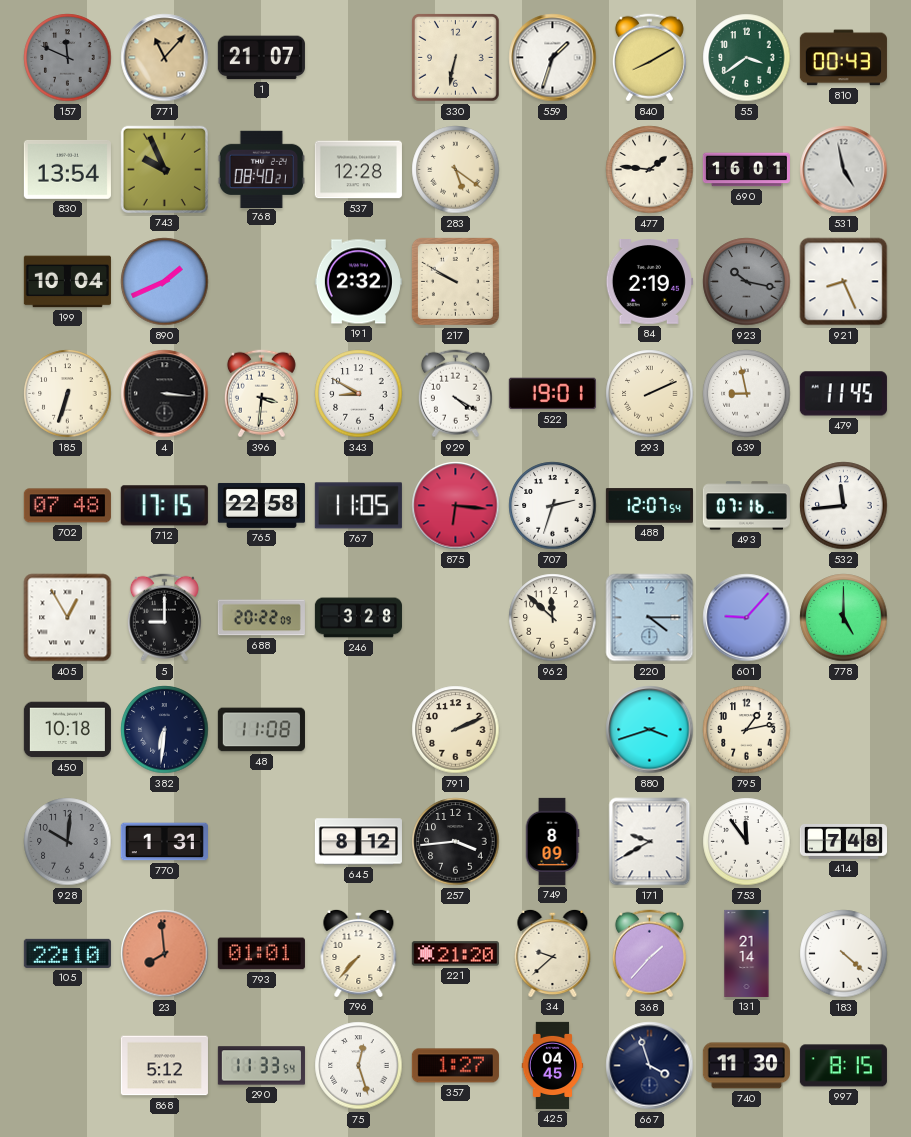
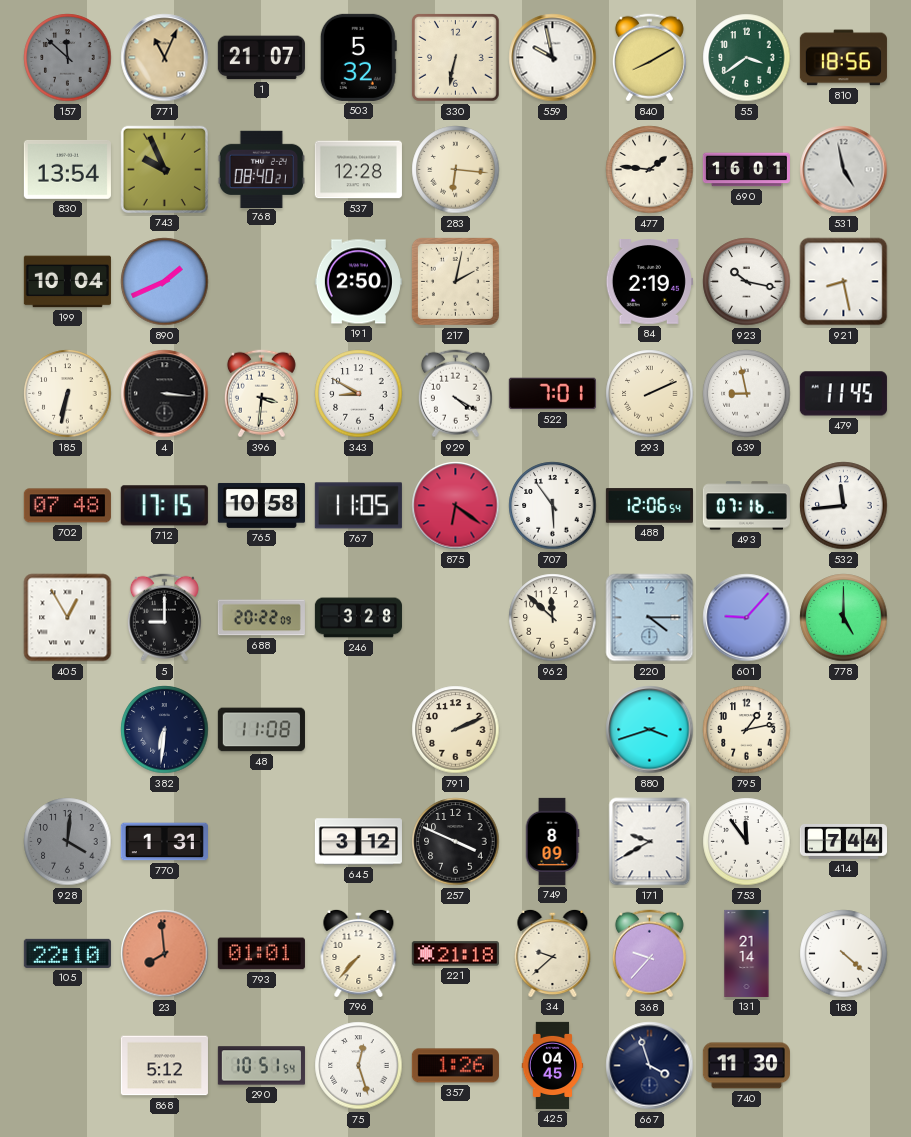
157: 11:49 -> 11:52 (68, 58)
771: 11:07 -> 11:04 (165, 58)
503: none -> 5:32 (358, 57)
559: 1:33 -> 9:58 (553, 58)
810: 00:43 -> 18:56 (843, 58)
283: 5:21 -> 6:16 (456, 170)
191: 2:32 -> 2:50 (358, 282)
217: 9:50 -> 2:02 (455, 281)
923 dial: grey -> white (747, 282)
921: 8:26 -> 8:28 (844, 282)
185: 6:33 -> 6:32 (68, 394)
522: 19:01 -> 7:01 (552, 394)
765: 22:58 -> 10:58 (261, 505)
875: 6:16 -> 6:21 (456, 506)
707: 2:33 -> 5:54 (553, 506)
488: 12:07 -> 12:06 (649, 506)
450: 10:18 -> none (67, 730)
928: 10:01 -> 4:01 (68, 842)
645: 8:12 -> 3:12 (358, 842)
257: 3:44 -> 3:49 (456, 842)
414: 7:48 -> 7:44 (843, 842)
221: 21:20 -> 21:18 (455, 954)
368: 1:37 -> 9:37 (649, 954)
290: 11:33 -> 10:51 (261, 1066)
357: 1:27 -> 1:26 (455, 1066)
997: 8:15 -> none (843, 1066)
